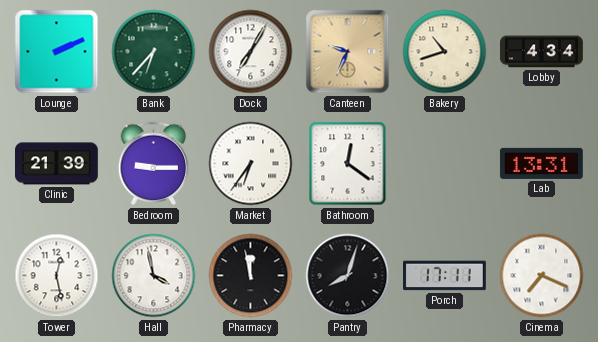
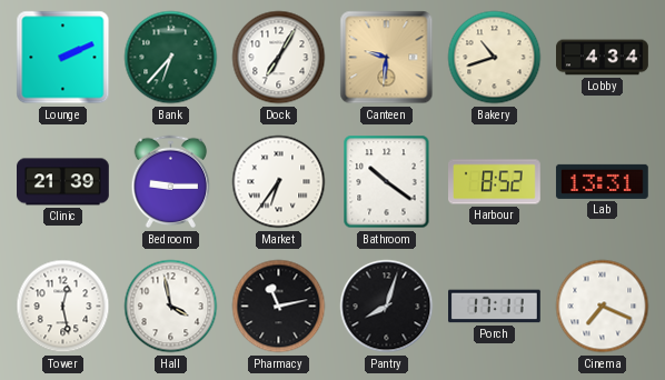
Canteen: 9:34 -> 9:31 (387, 58)
Bathroom: 12:21 -> 10:21 (387, 182)
Harbour: none -> 8:52 (495, 182)
Pharmacy: 11:58 -> 11:13 (279, 307)
